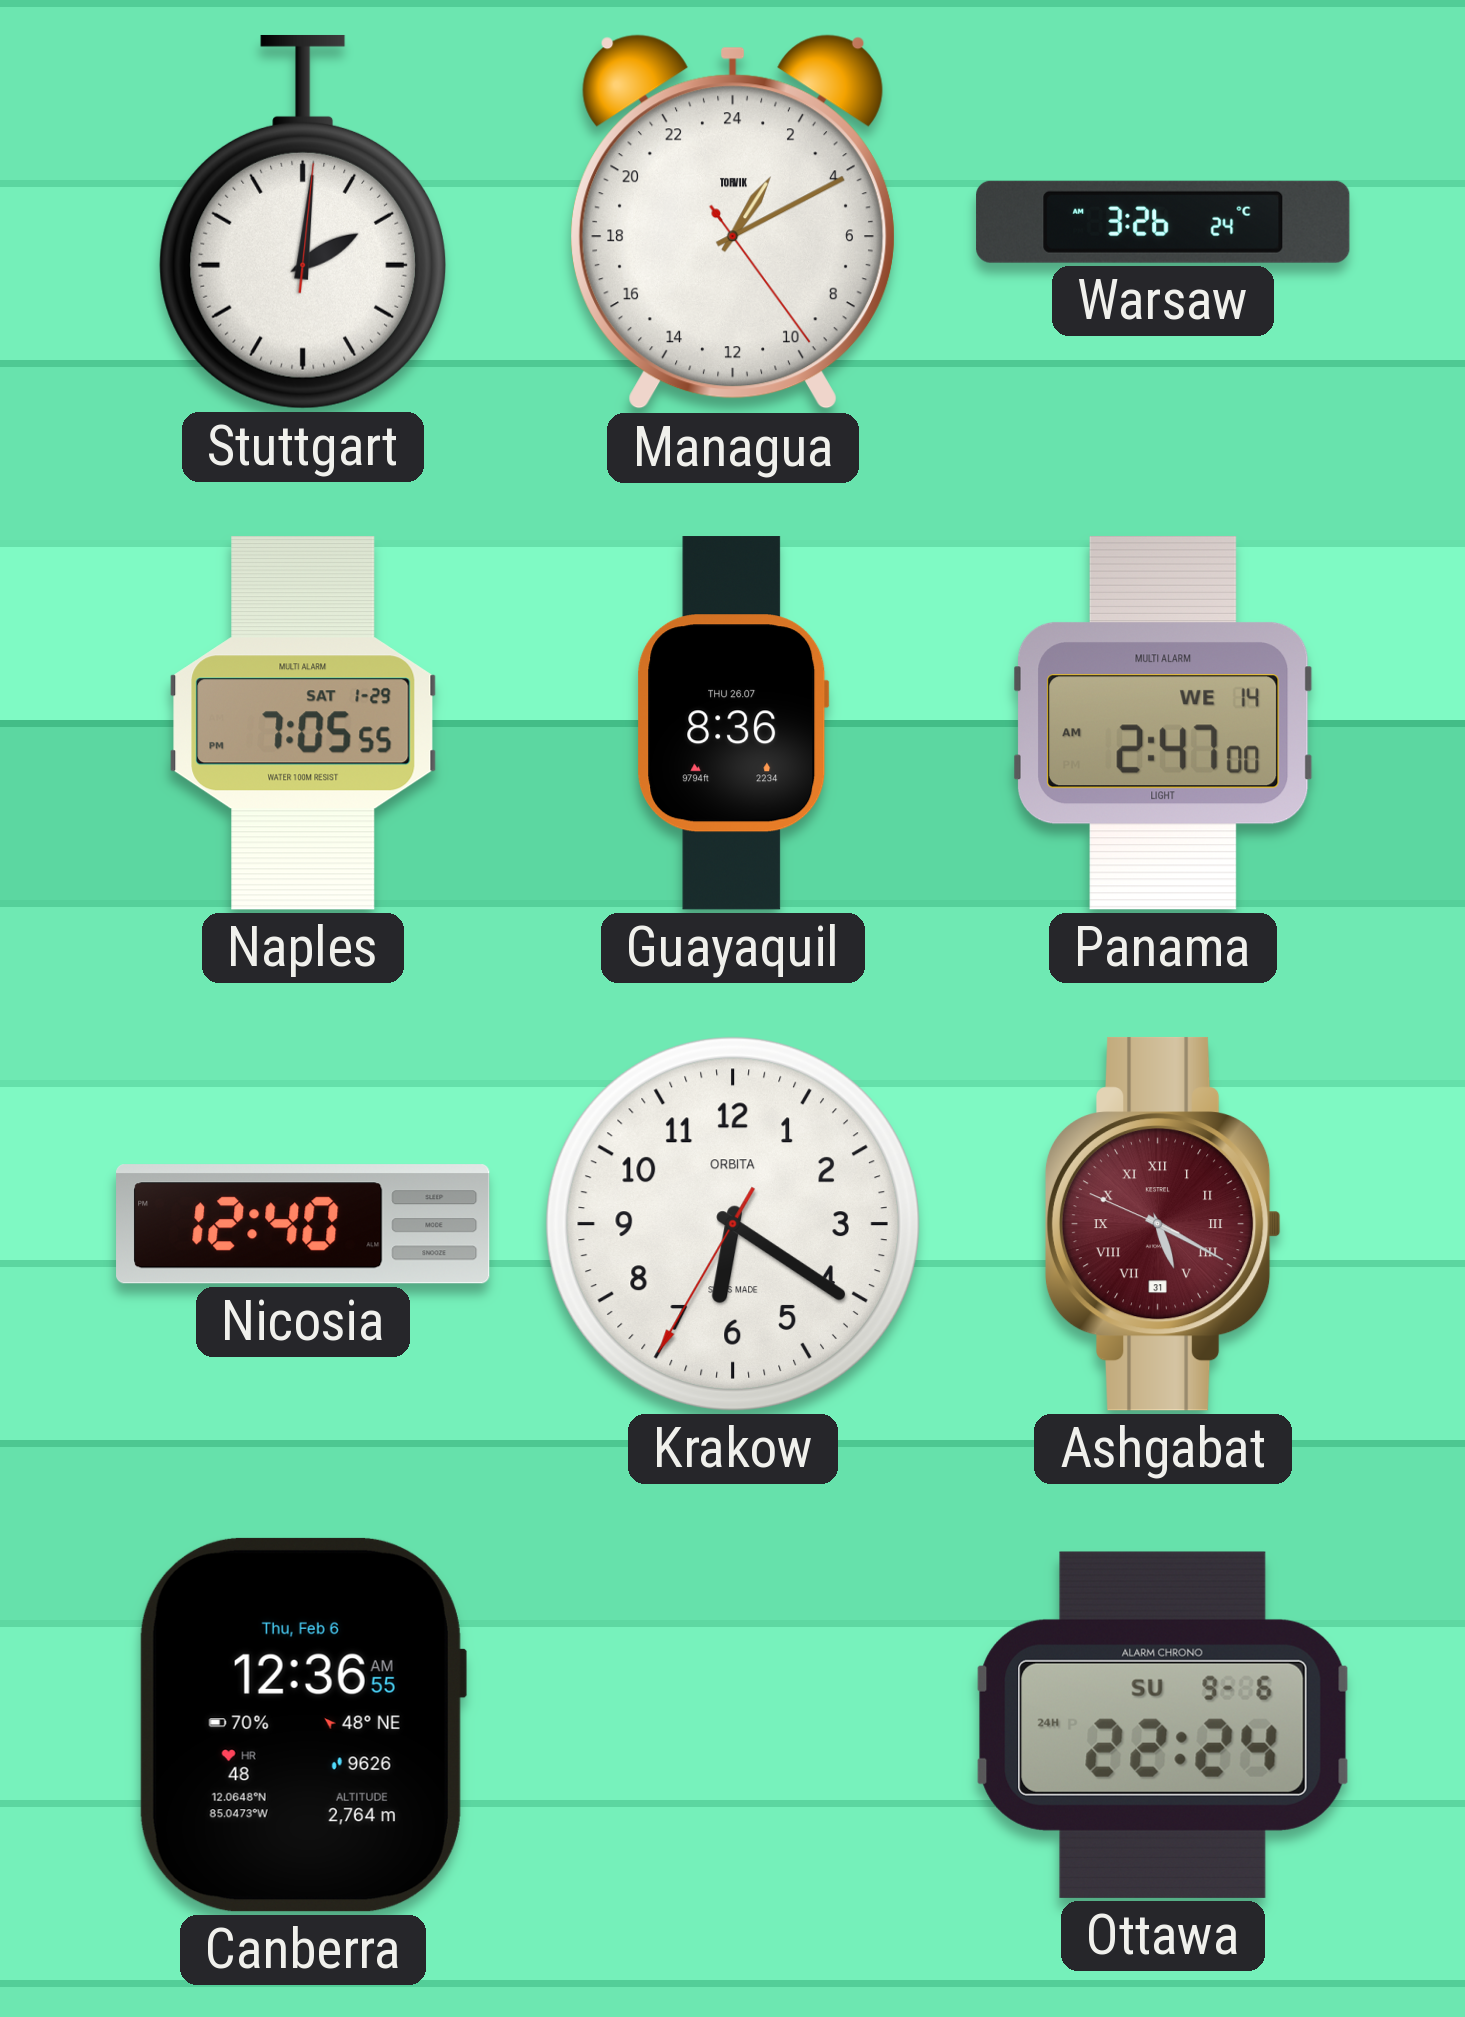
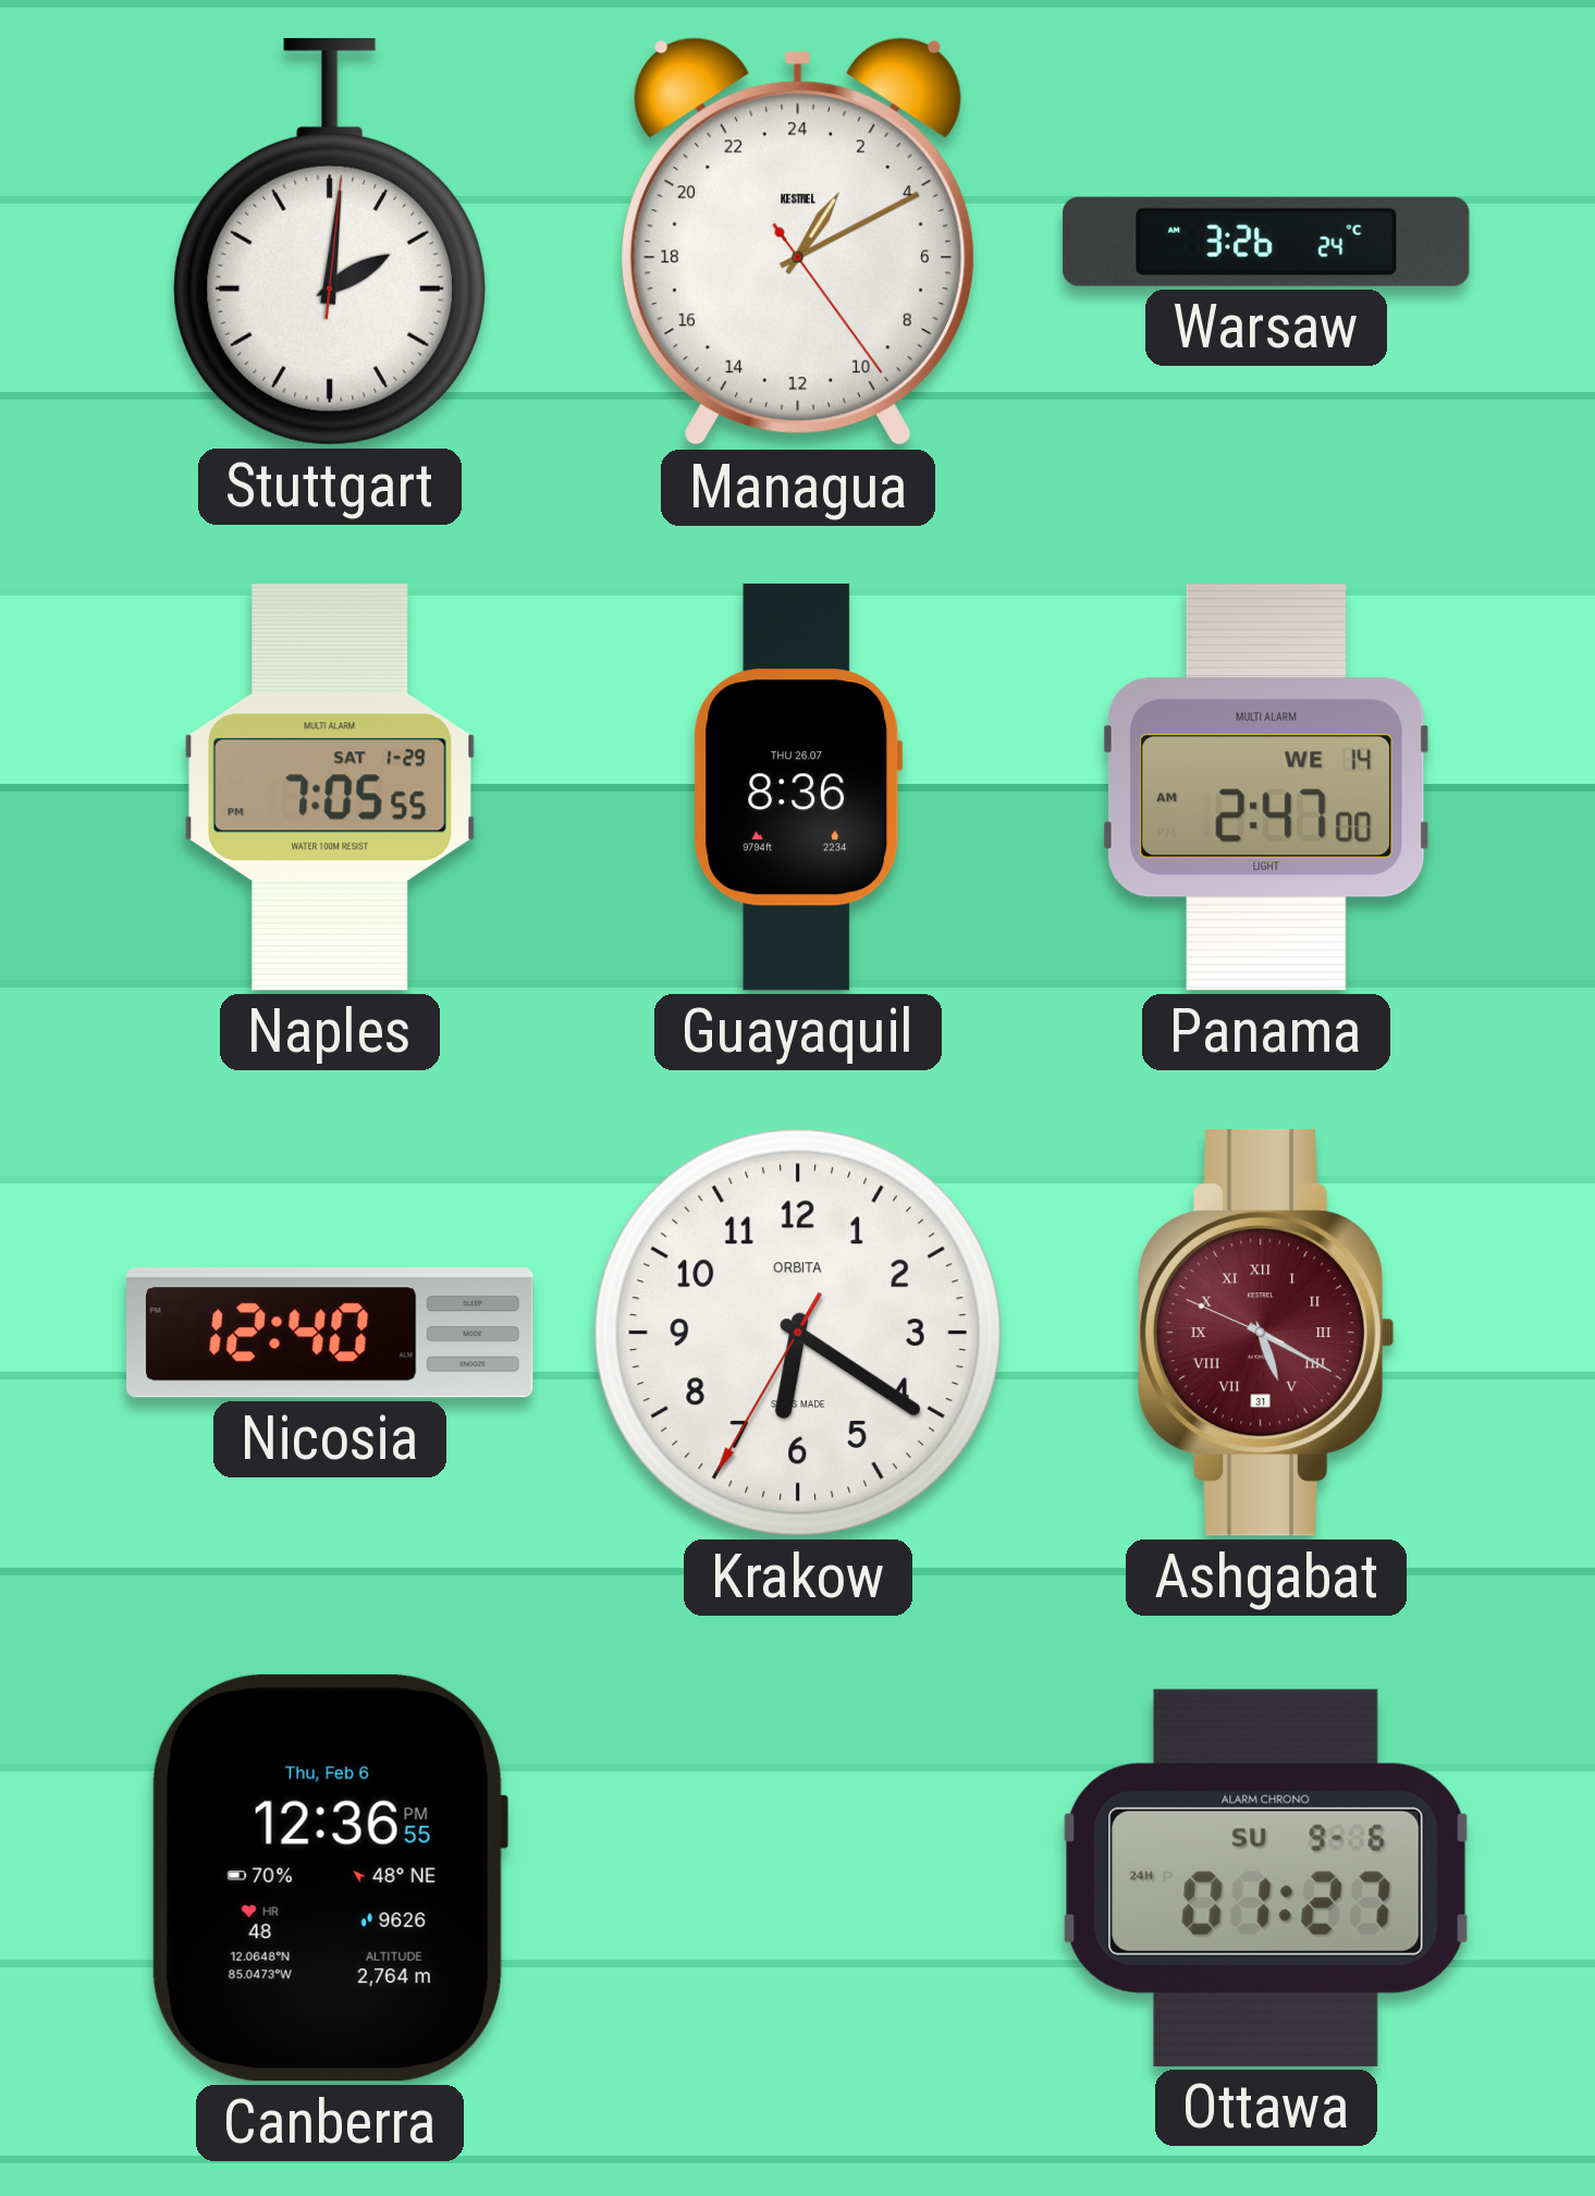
Managua brand: TORVIK -> KESTREL (798, 242)
Canberra: 12:36:55 AM -> 12:36:55 PM (329, 1878)
Ottawa: 22:24 -> 01:27 (1266, 1878)
